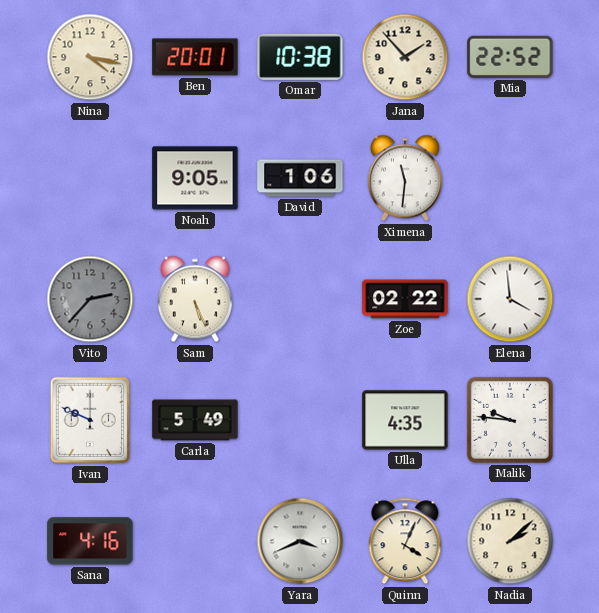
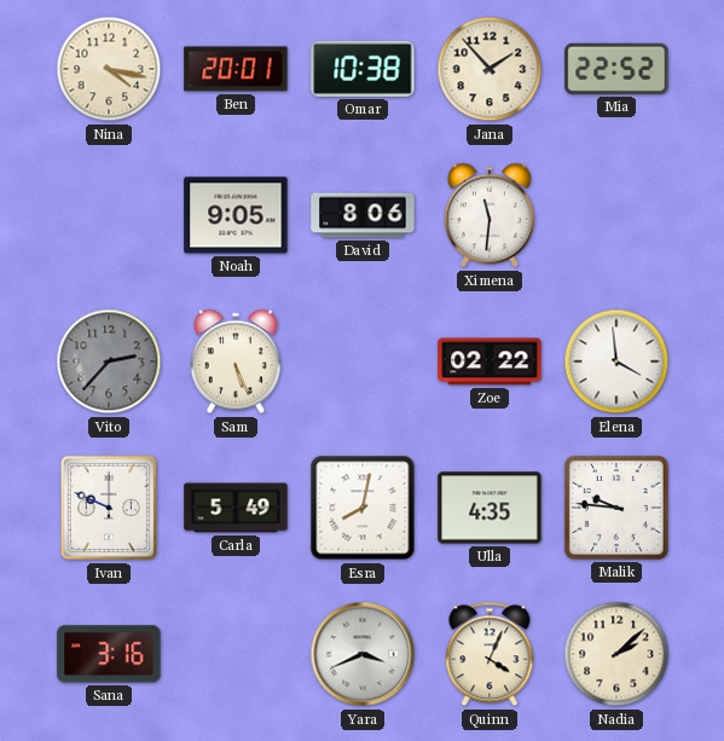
David: 1:06 -> 8:06 (363, 215)
Esra: none -> 8:02 (363, 508)
Sana: 4:16 -> 3:16 (109, 654)
